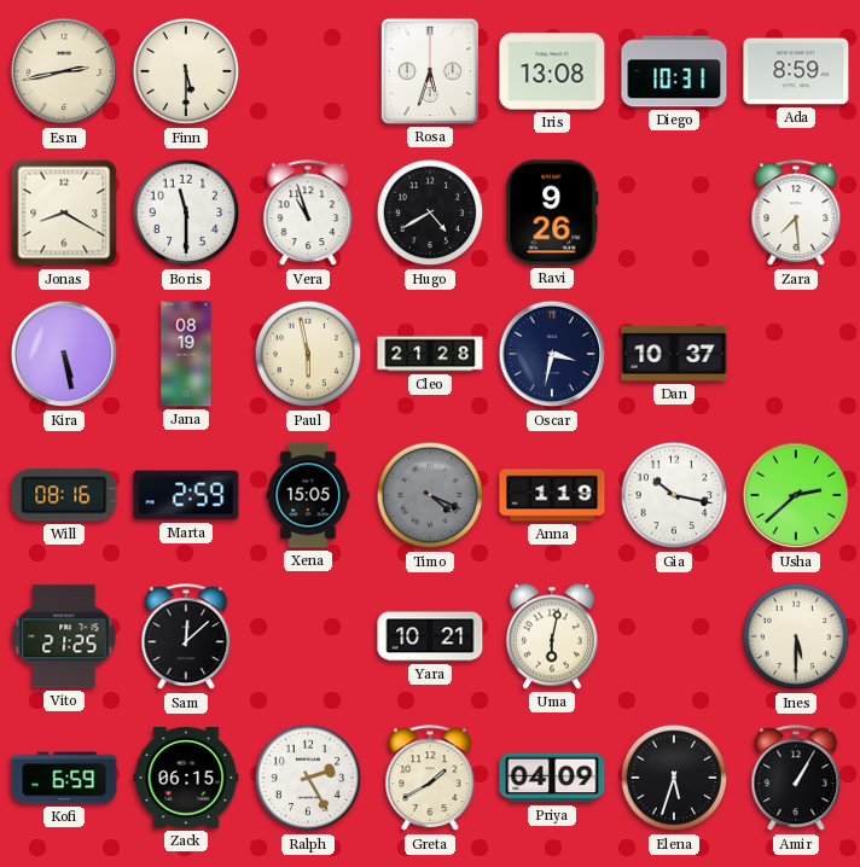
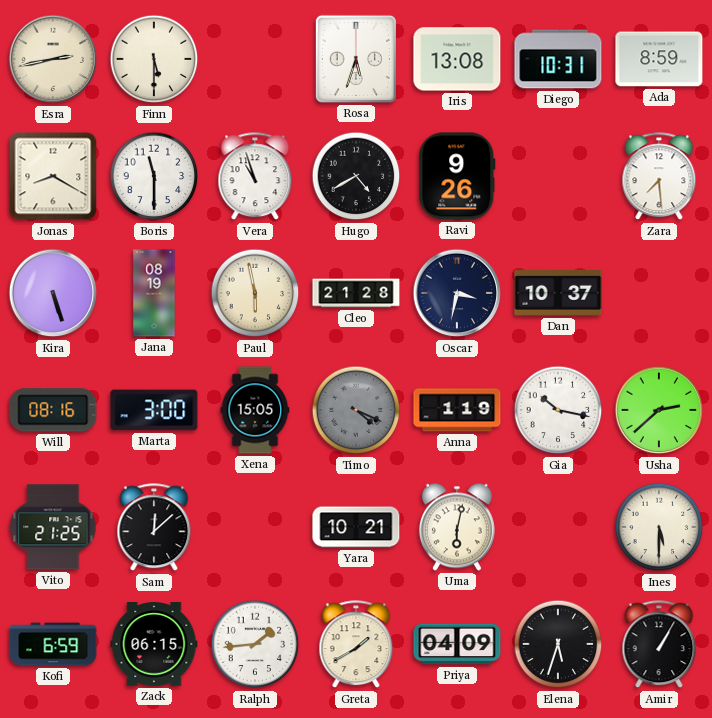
Kira: 5:28 -> 5:27 (53, 293)
Marta: 2:59 -> 3:00 (154, 410)
Ralph: 2:25 -> 1:44 (255, 644)
